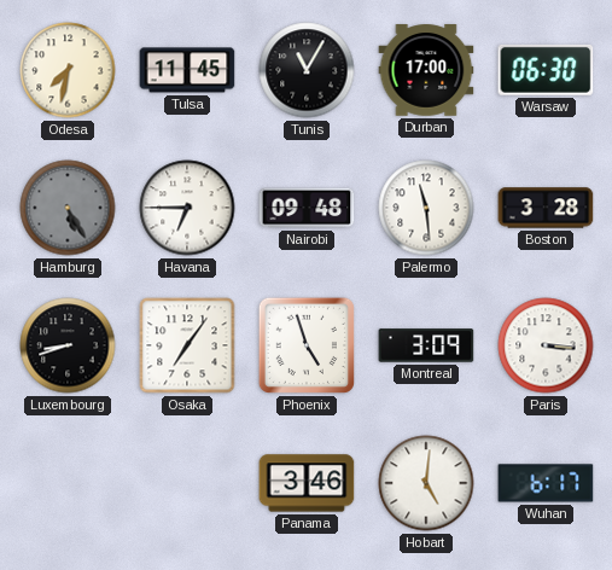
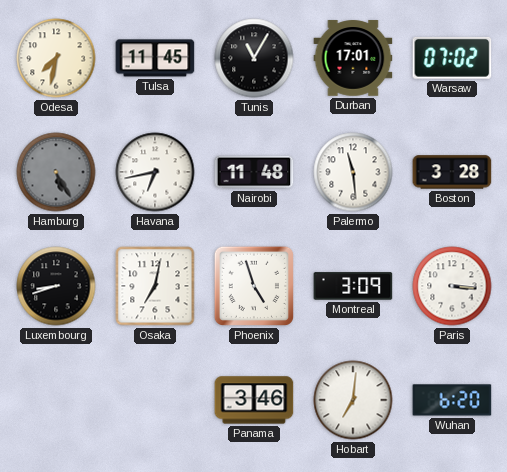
Durban: 17:00 -> 17:01 (353, 58)
Warsaw: 06:30 -> 07:02 (452, 58)
Havana: 6:45 -> 6:43 (155, 172)
Nairobi: 09:48 -> 11:48 (254, 172)
Osaka: 7:06 -> 7:02 (155, 286)
Hobart: 5:01 -> 7:01 (353, 400)
Wuhan: 6:17 -> 6:20 (452, 400)
